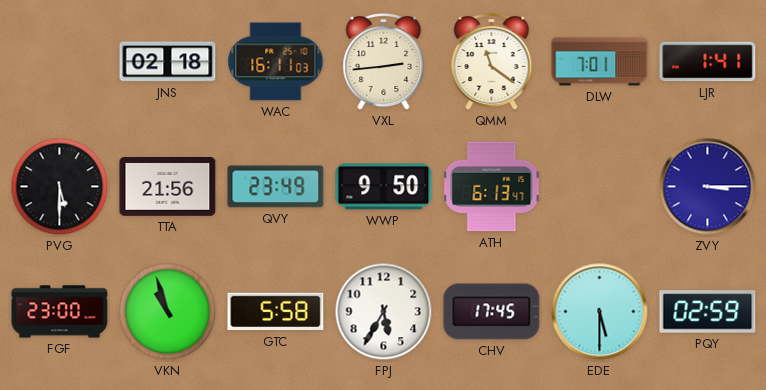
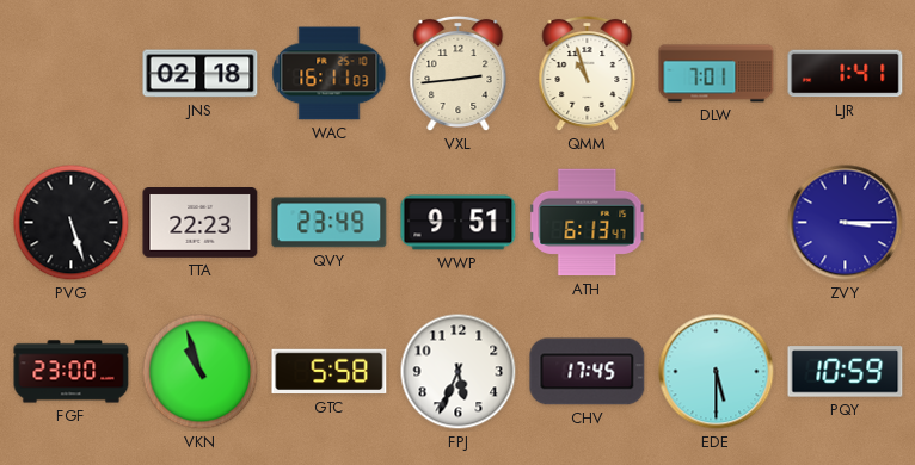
QMM: 11:21 -> 10:57 (588, 74)
PVG: 5:30 -> 5:27 (72, 223)
TTA: 21:56 -> 22:23 (201, 223)
WWP: 9:50 -> 9:51 (459, 223)
FPJ: 5:35 -> 5:34 (459, 372)
PQY: 02:59 -> 10:59 (846, 372)
